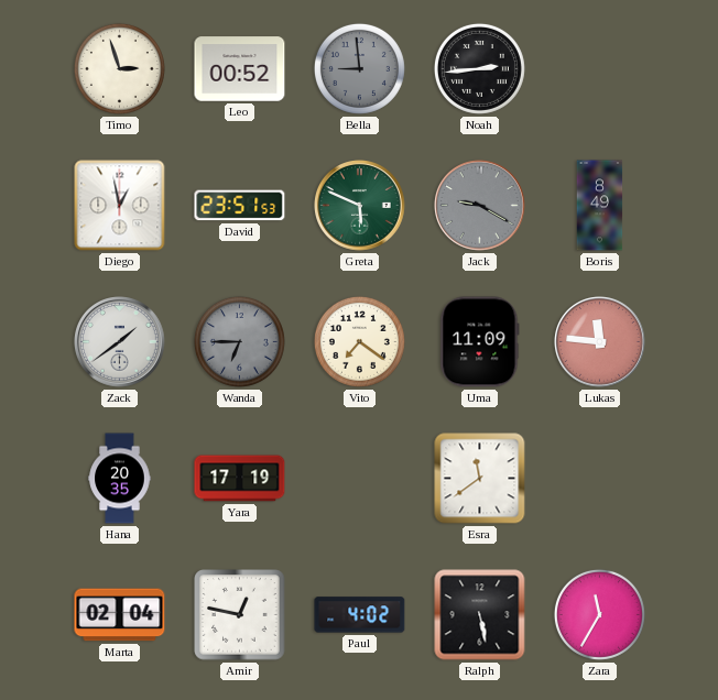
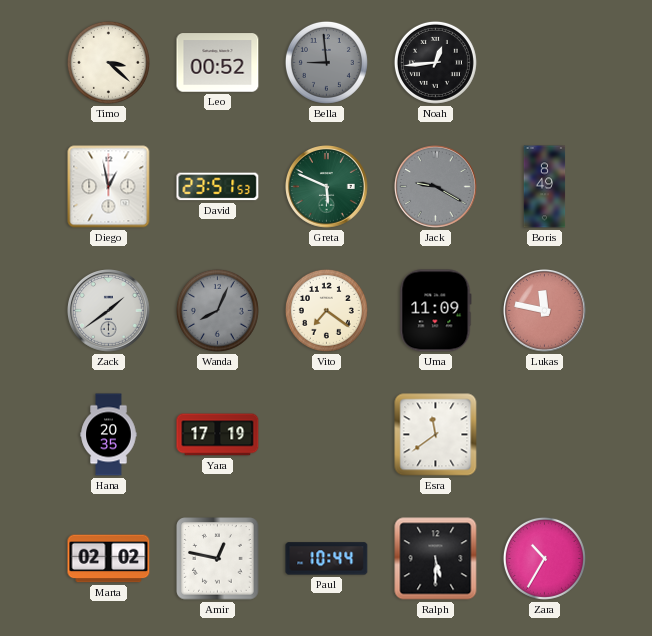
Timo: 2:57 -> 3:22 (108, 62)
Noah: 2:44 -> 12:44 (435, 62)
Wanda: 6:45 -> 8:04 (217, 310)
Lukas: 11:46 -> 11:47 (545, 311)
Marta: 02:04 -> 02:02 (109, 559)
Paul: 4:02 -> 10:44 (327, 559)
Ralph: 5:28 -> 5:30 (436, 559)
Zara: 11:35 -> 10:35 (544, 558)
